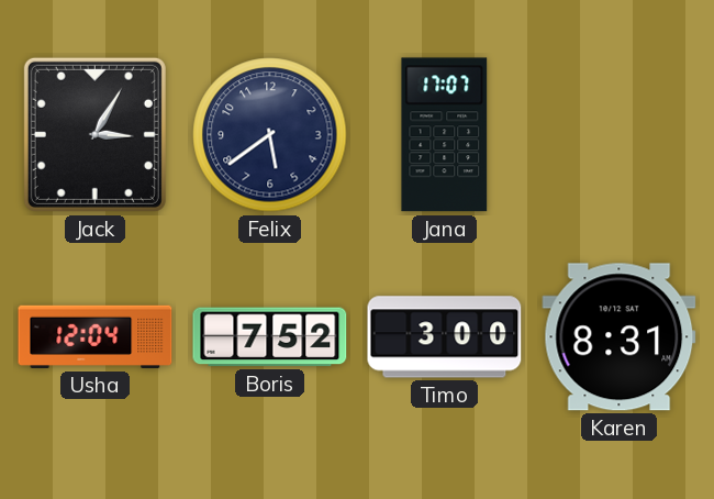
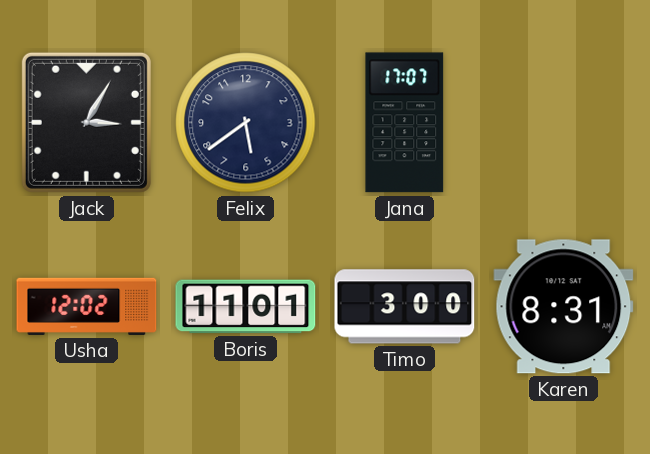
Usha: 12:04 -> 12:02 (87, 306)
Boris: 7:52 -> 11:01 (246, 307)
